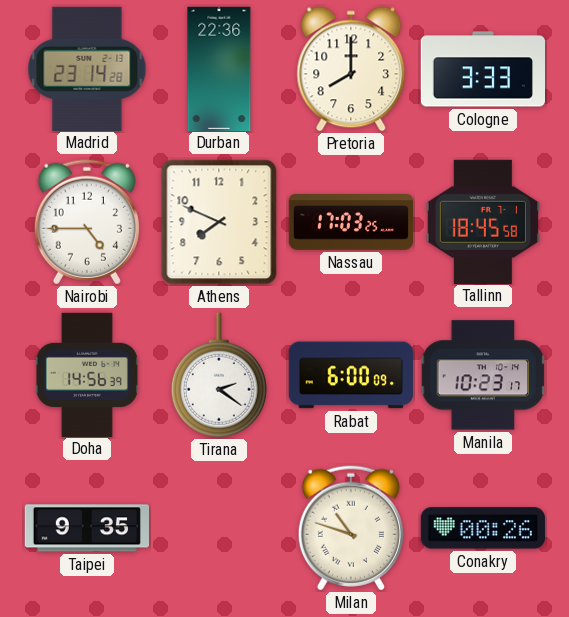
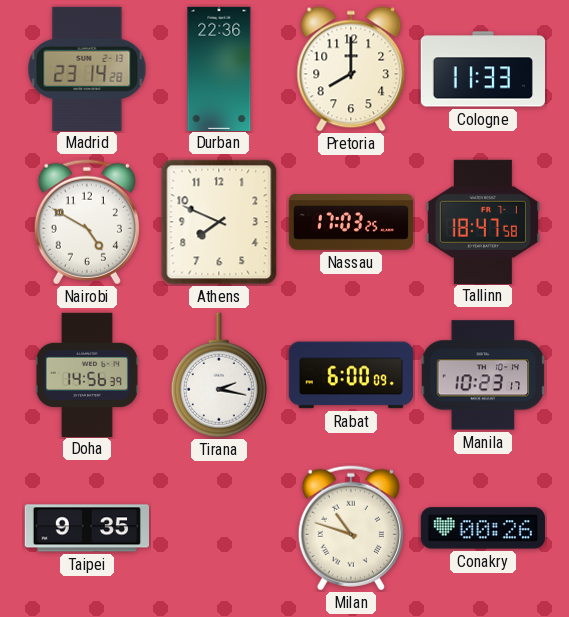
Cologne: 3:33 -> 11:33 (482, 69)
Nairobi: 4:45 -> 4:50 (87, 222)
Tallinn: 18:45 -> 18:47 (483, 221)
Tirana: 2:21 -> 2:17 (219, 375)
